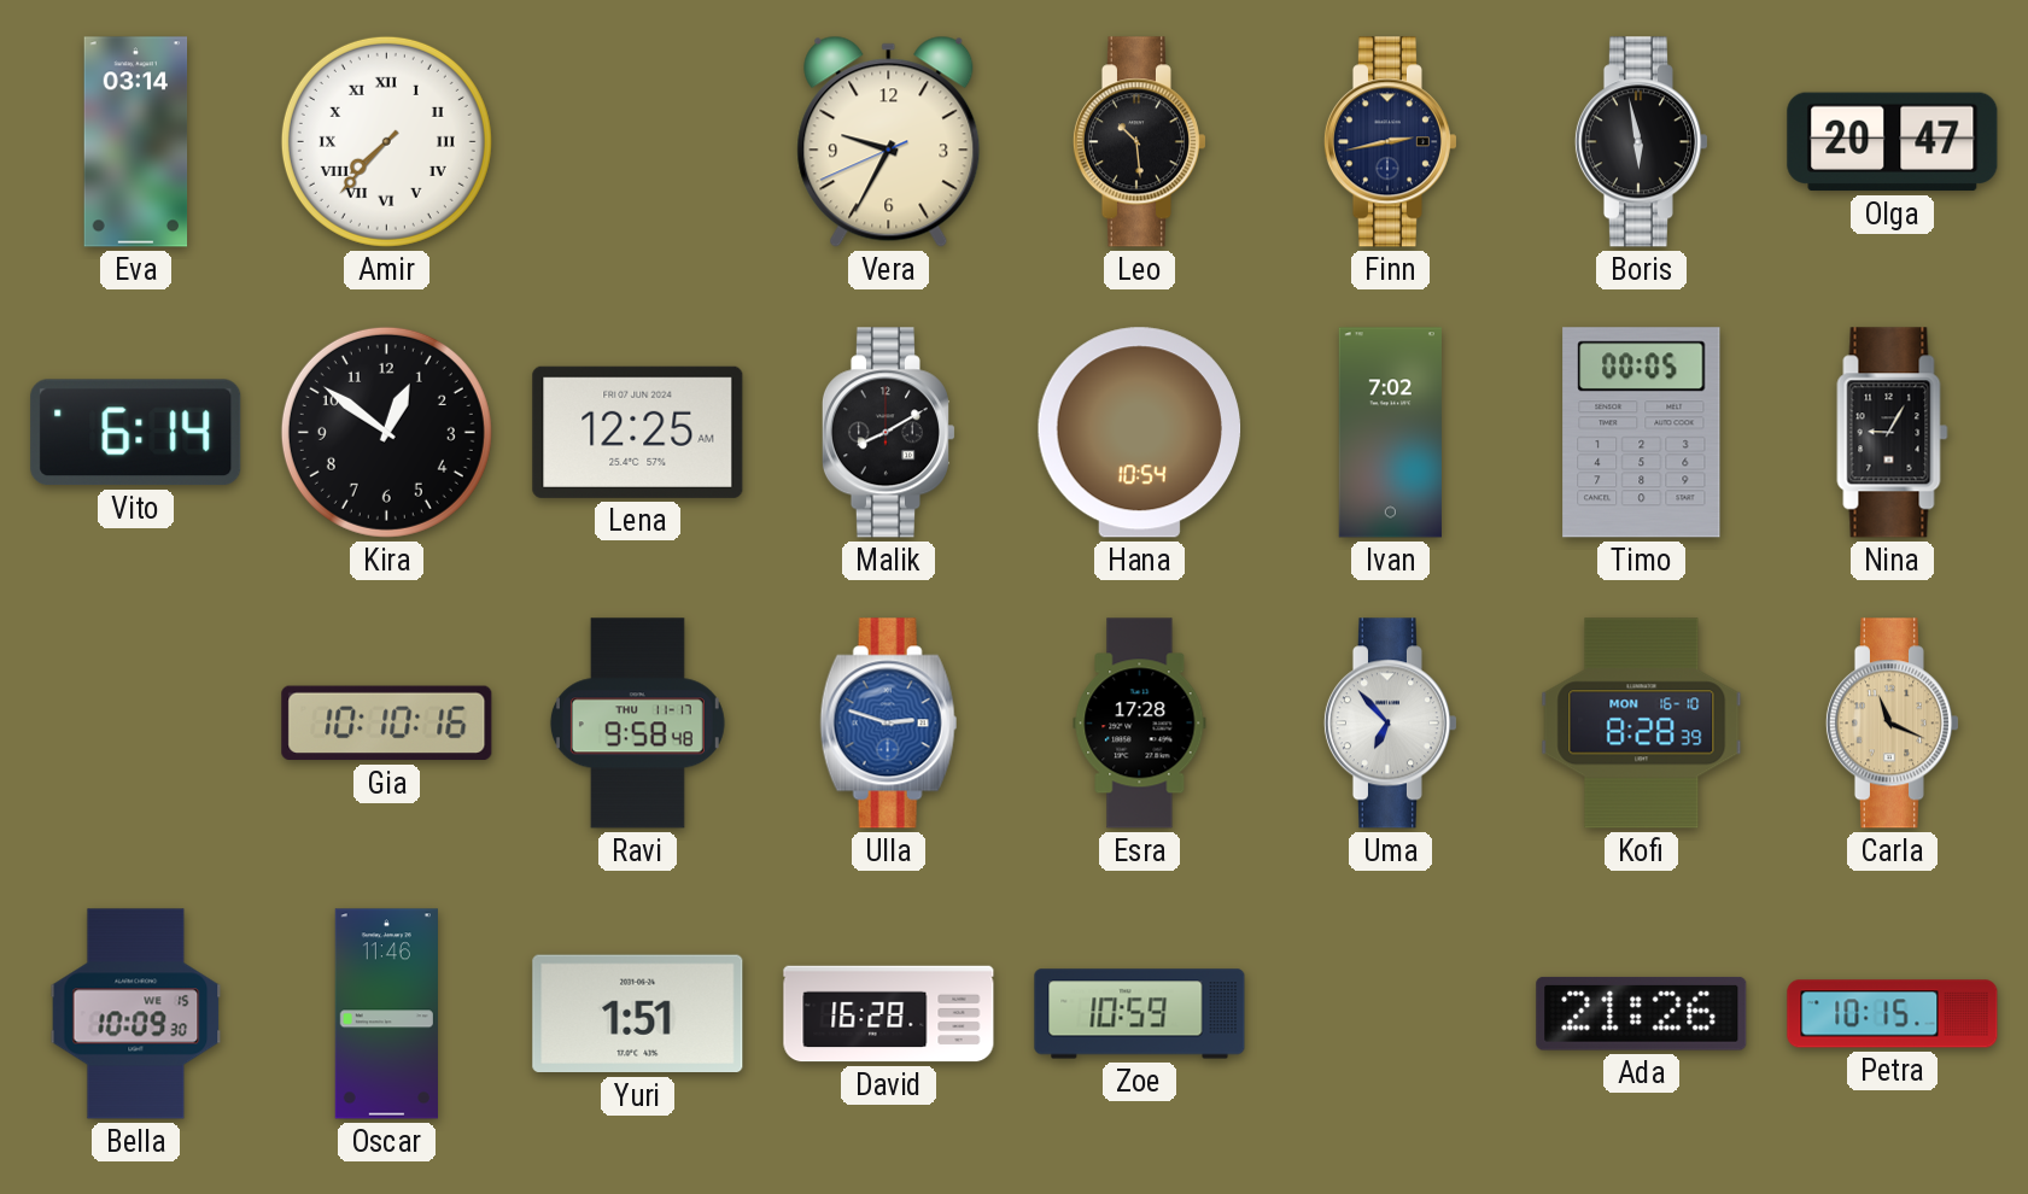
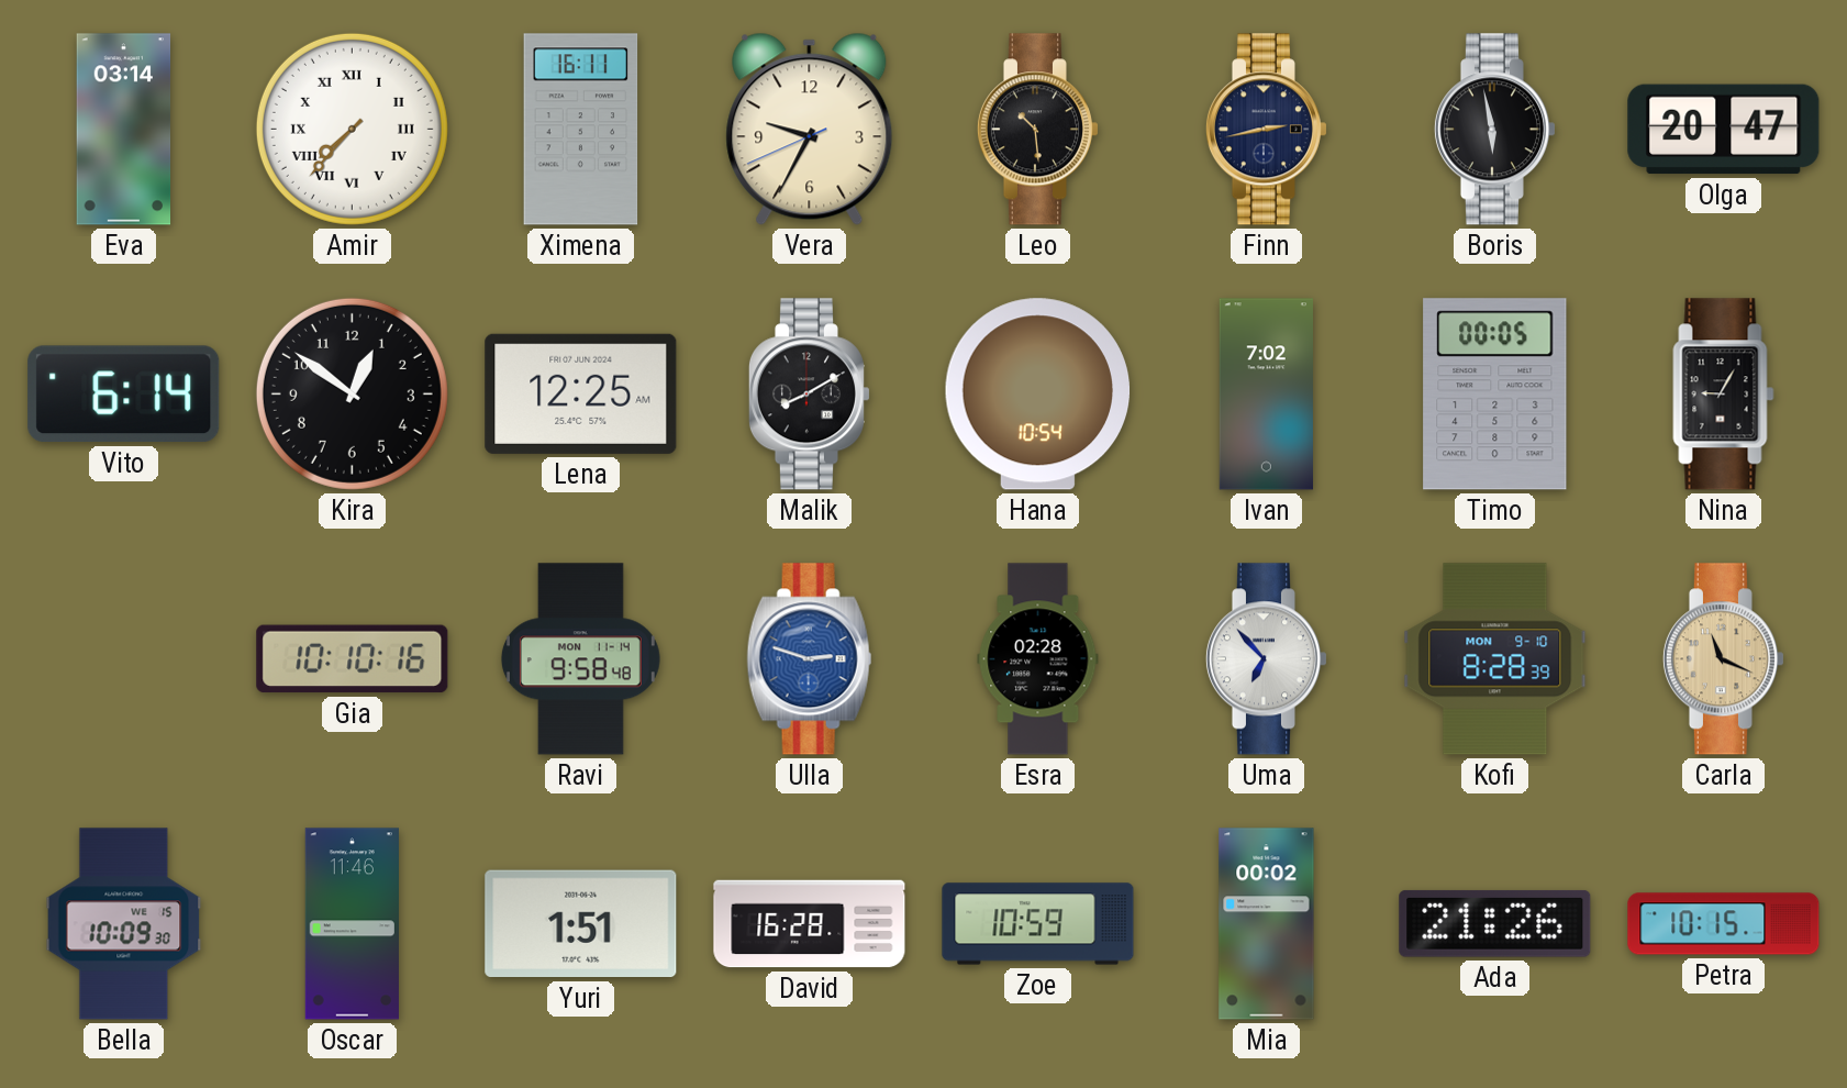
Ximena: none -> 16:11 (581, 130)
Ravi date: THU 11-17 -> MON 11-14 (580, 659)
Esra: 17:28 -> 02:28 (1038, 659)
Kofi date: MON 16-10 -> MON 9-10 (1495, 659)
Mia: none -> 00:02 (1267, 924)
